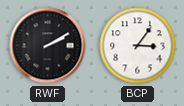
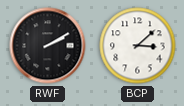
BCP: 3:06 -> 3:08 (138, 46)
